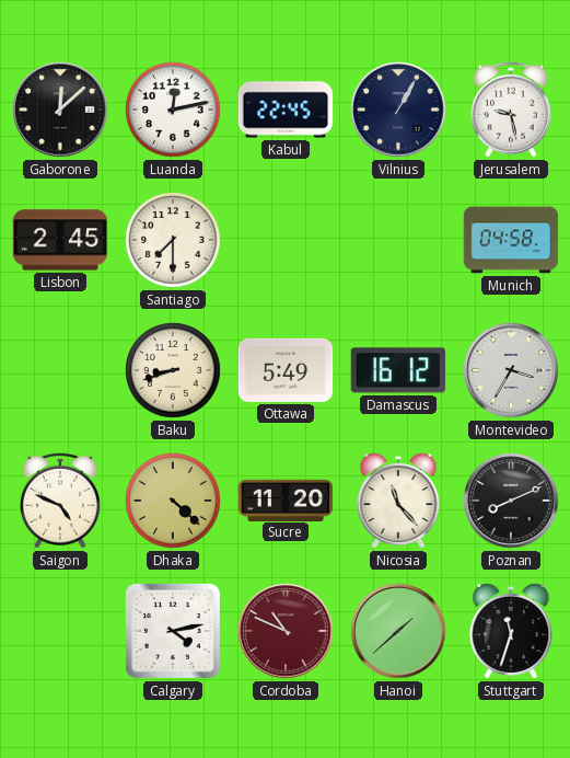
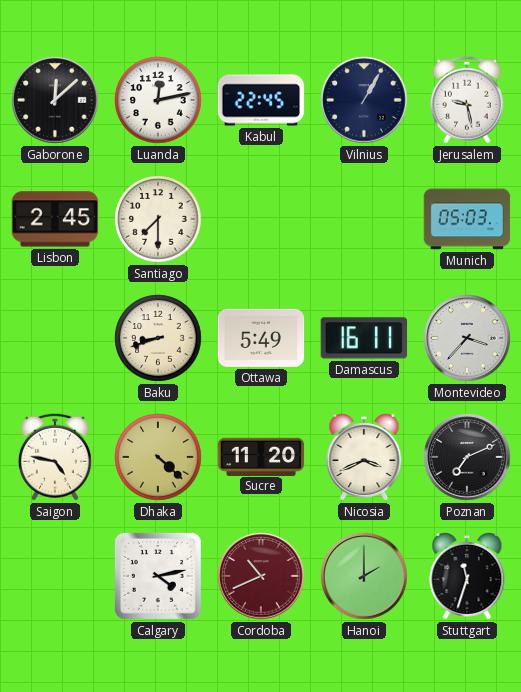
Munich: 04:58 -> 05:03 (467, 219)
Damascus: 16:12 -> 16:11 (364, 338)
Montevideo: 3:35 -> 3:37 (467, 338)
Saigon: 4:49 -> 4:47 (55, 457)
Nicosia: 11:23 -> 3:41 (364, 457)
Poznan: 8:11 -> 7:11 (467, 457)
Cordoba: 10:49 -> 10:41 (261, 576)
Hanoi: 1:38 -> 2:00 (364, 576)
